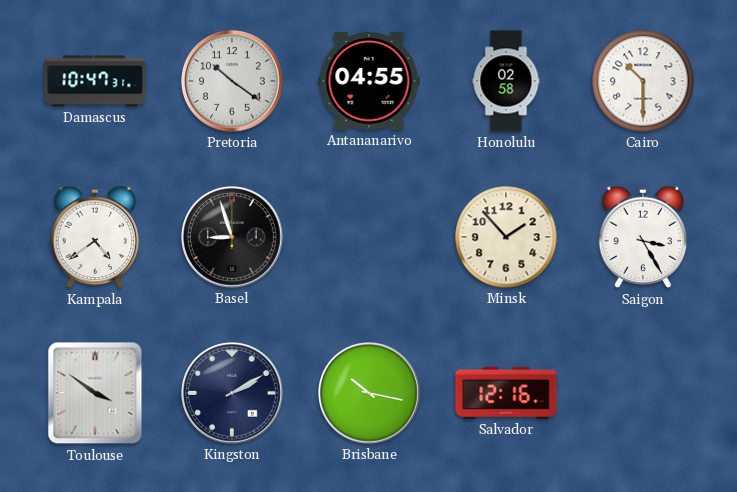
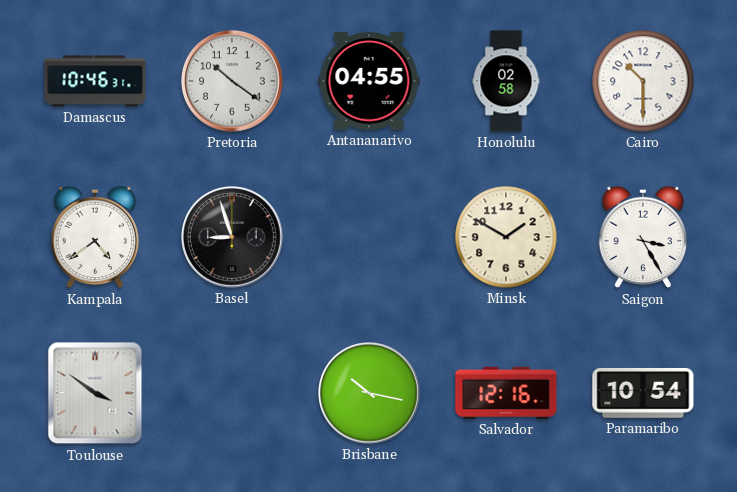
Damascus: 10:47 -> 10:46 (95, 81)
Minsk: 1:53 -> 1:50 (506, 237)
Kingston: 2:10 -> none (233, 394)
Paramaribo: none -> 10:54 (643, 393)
